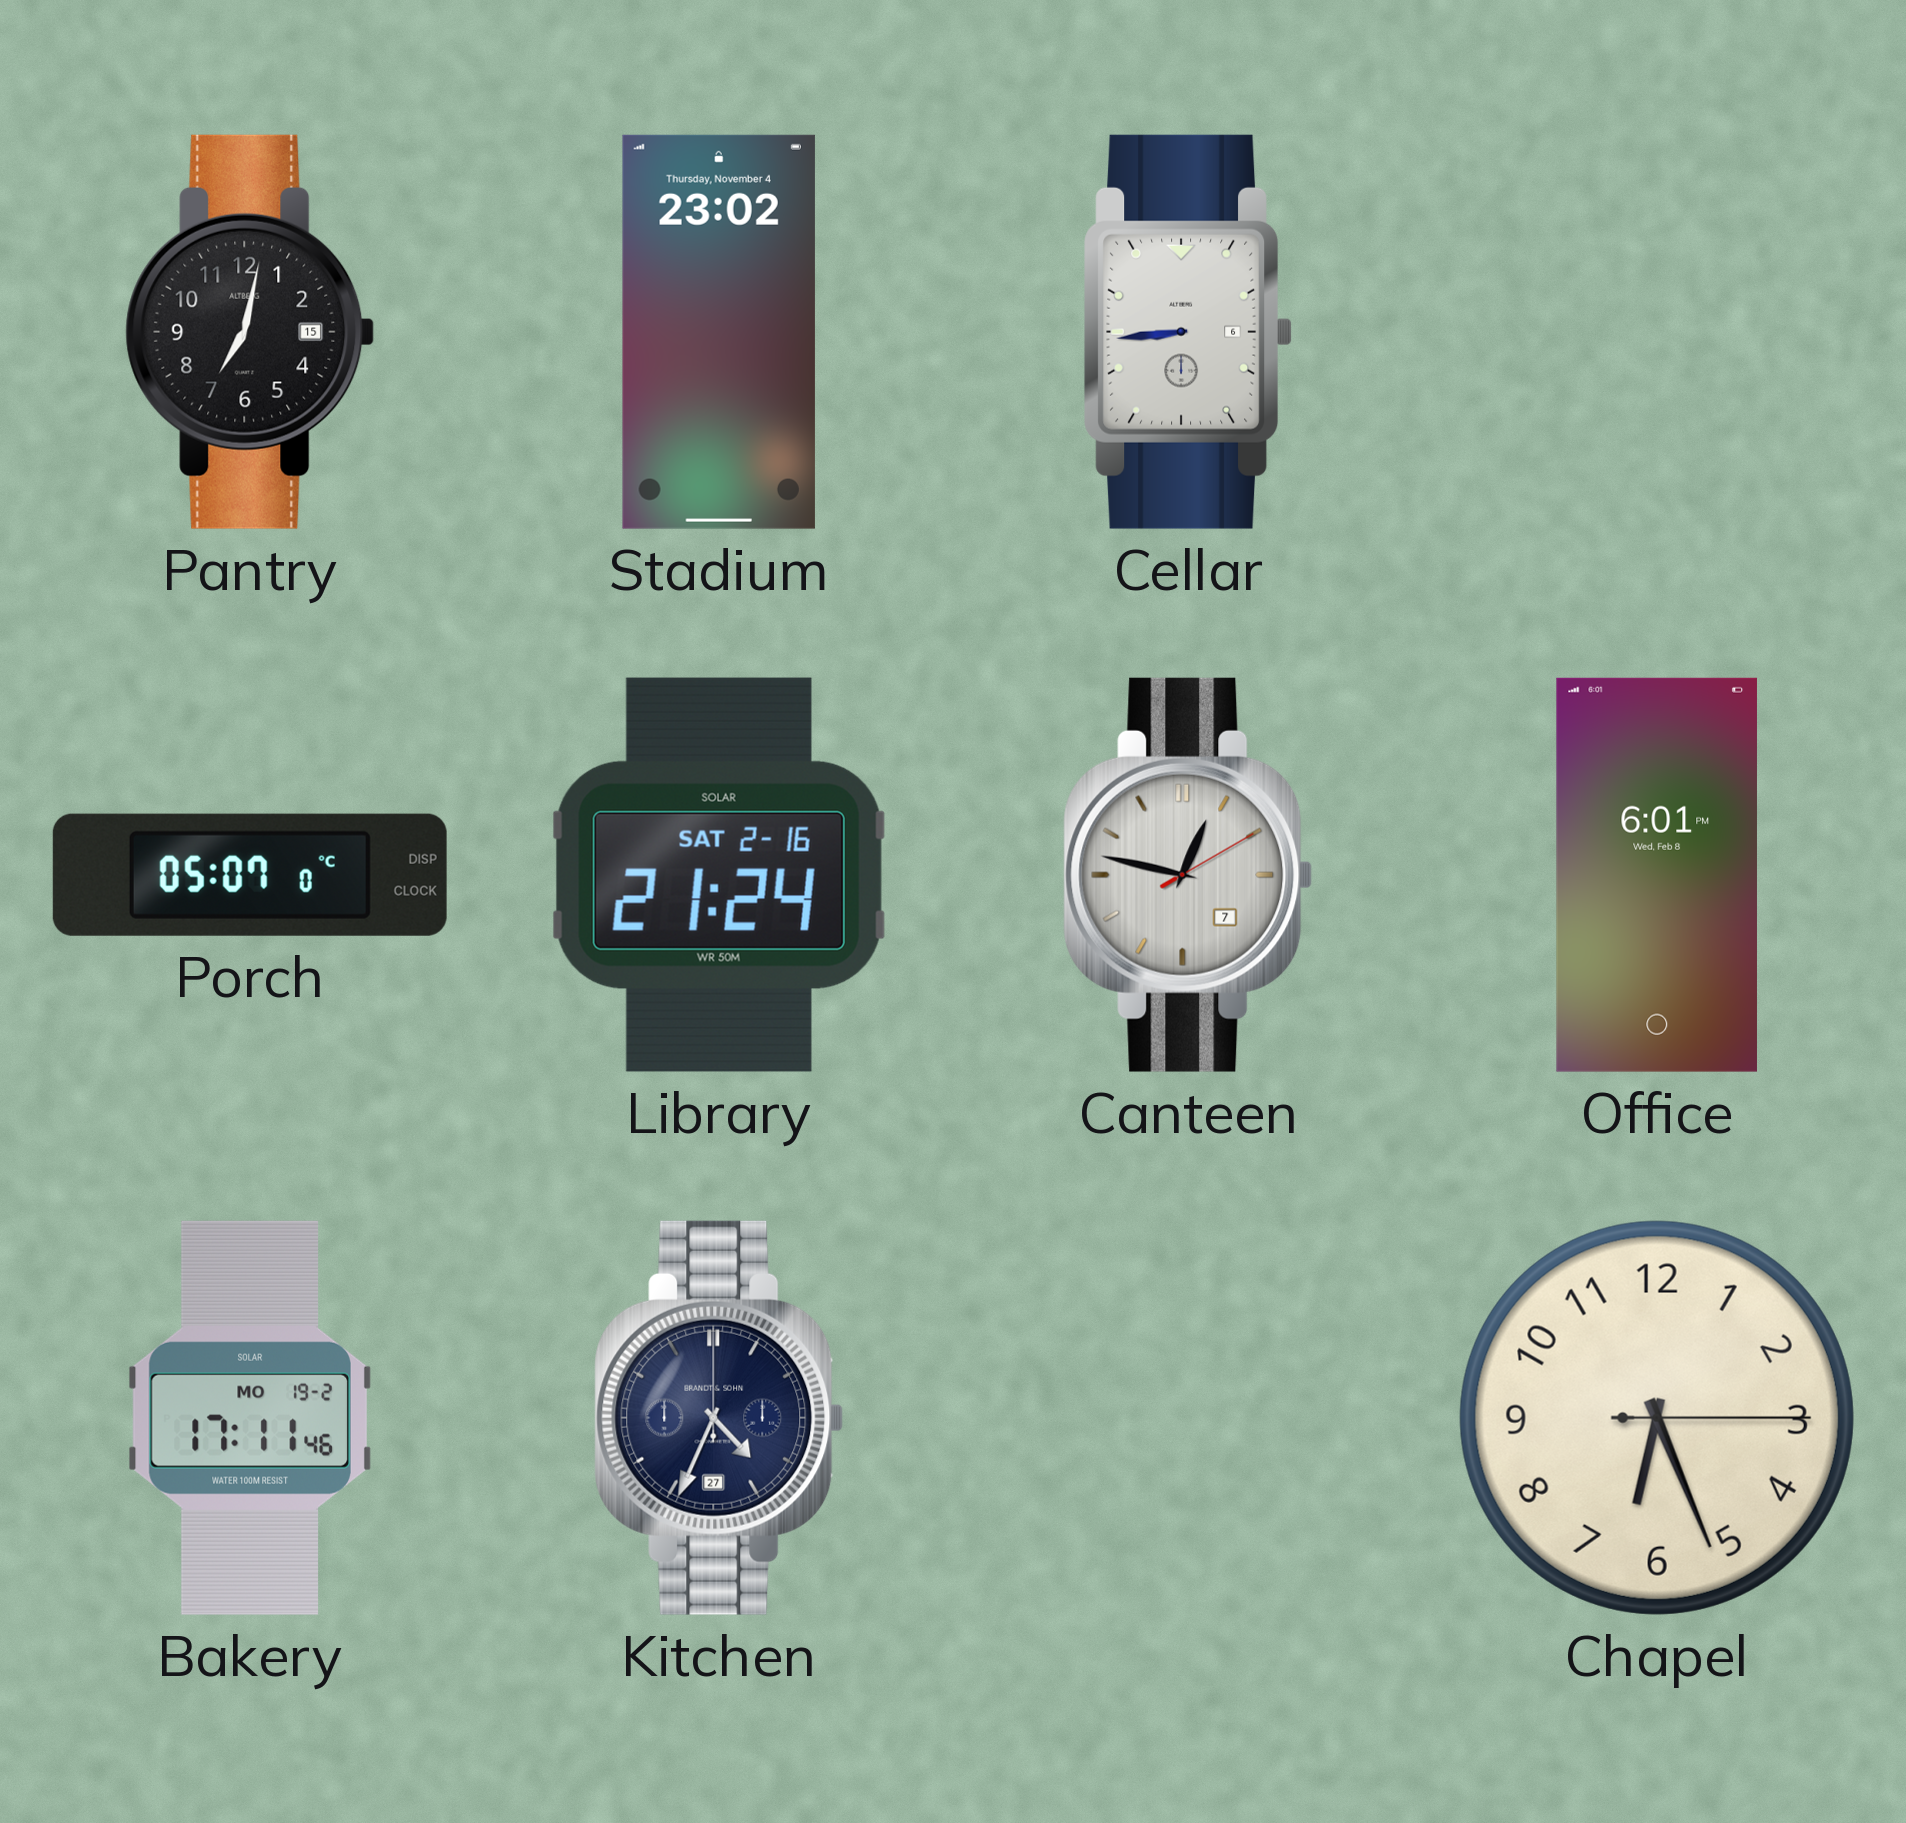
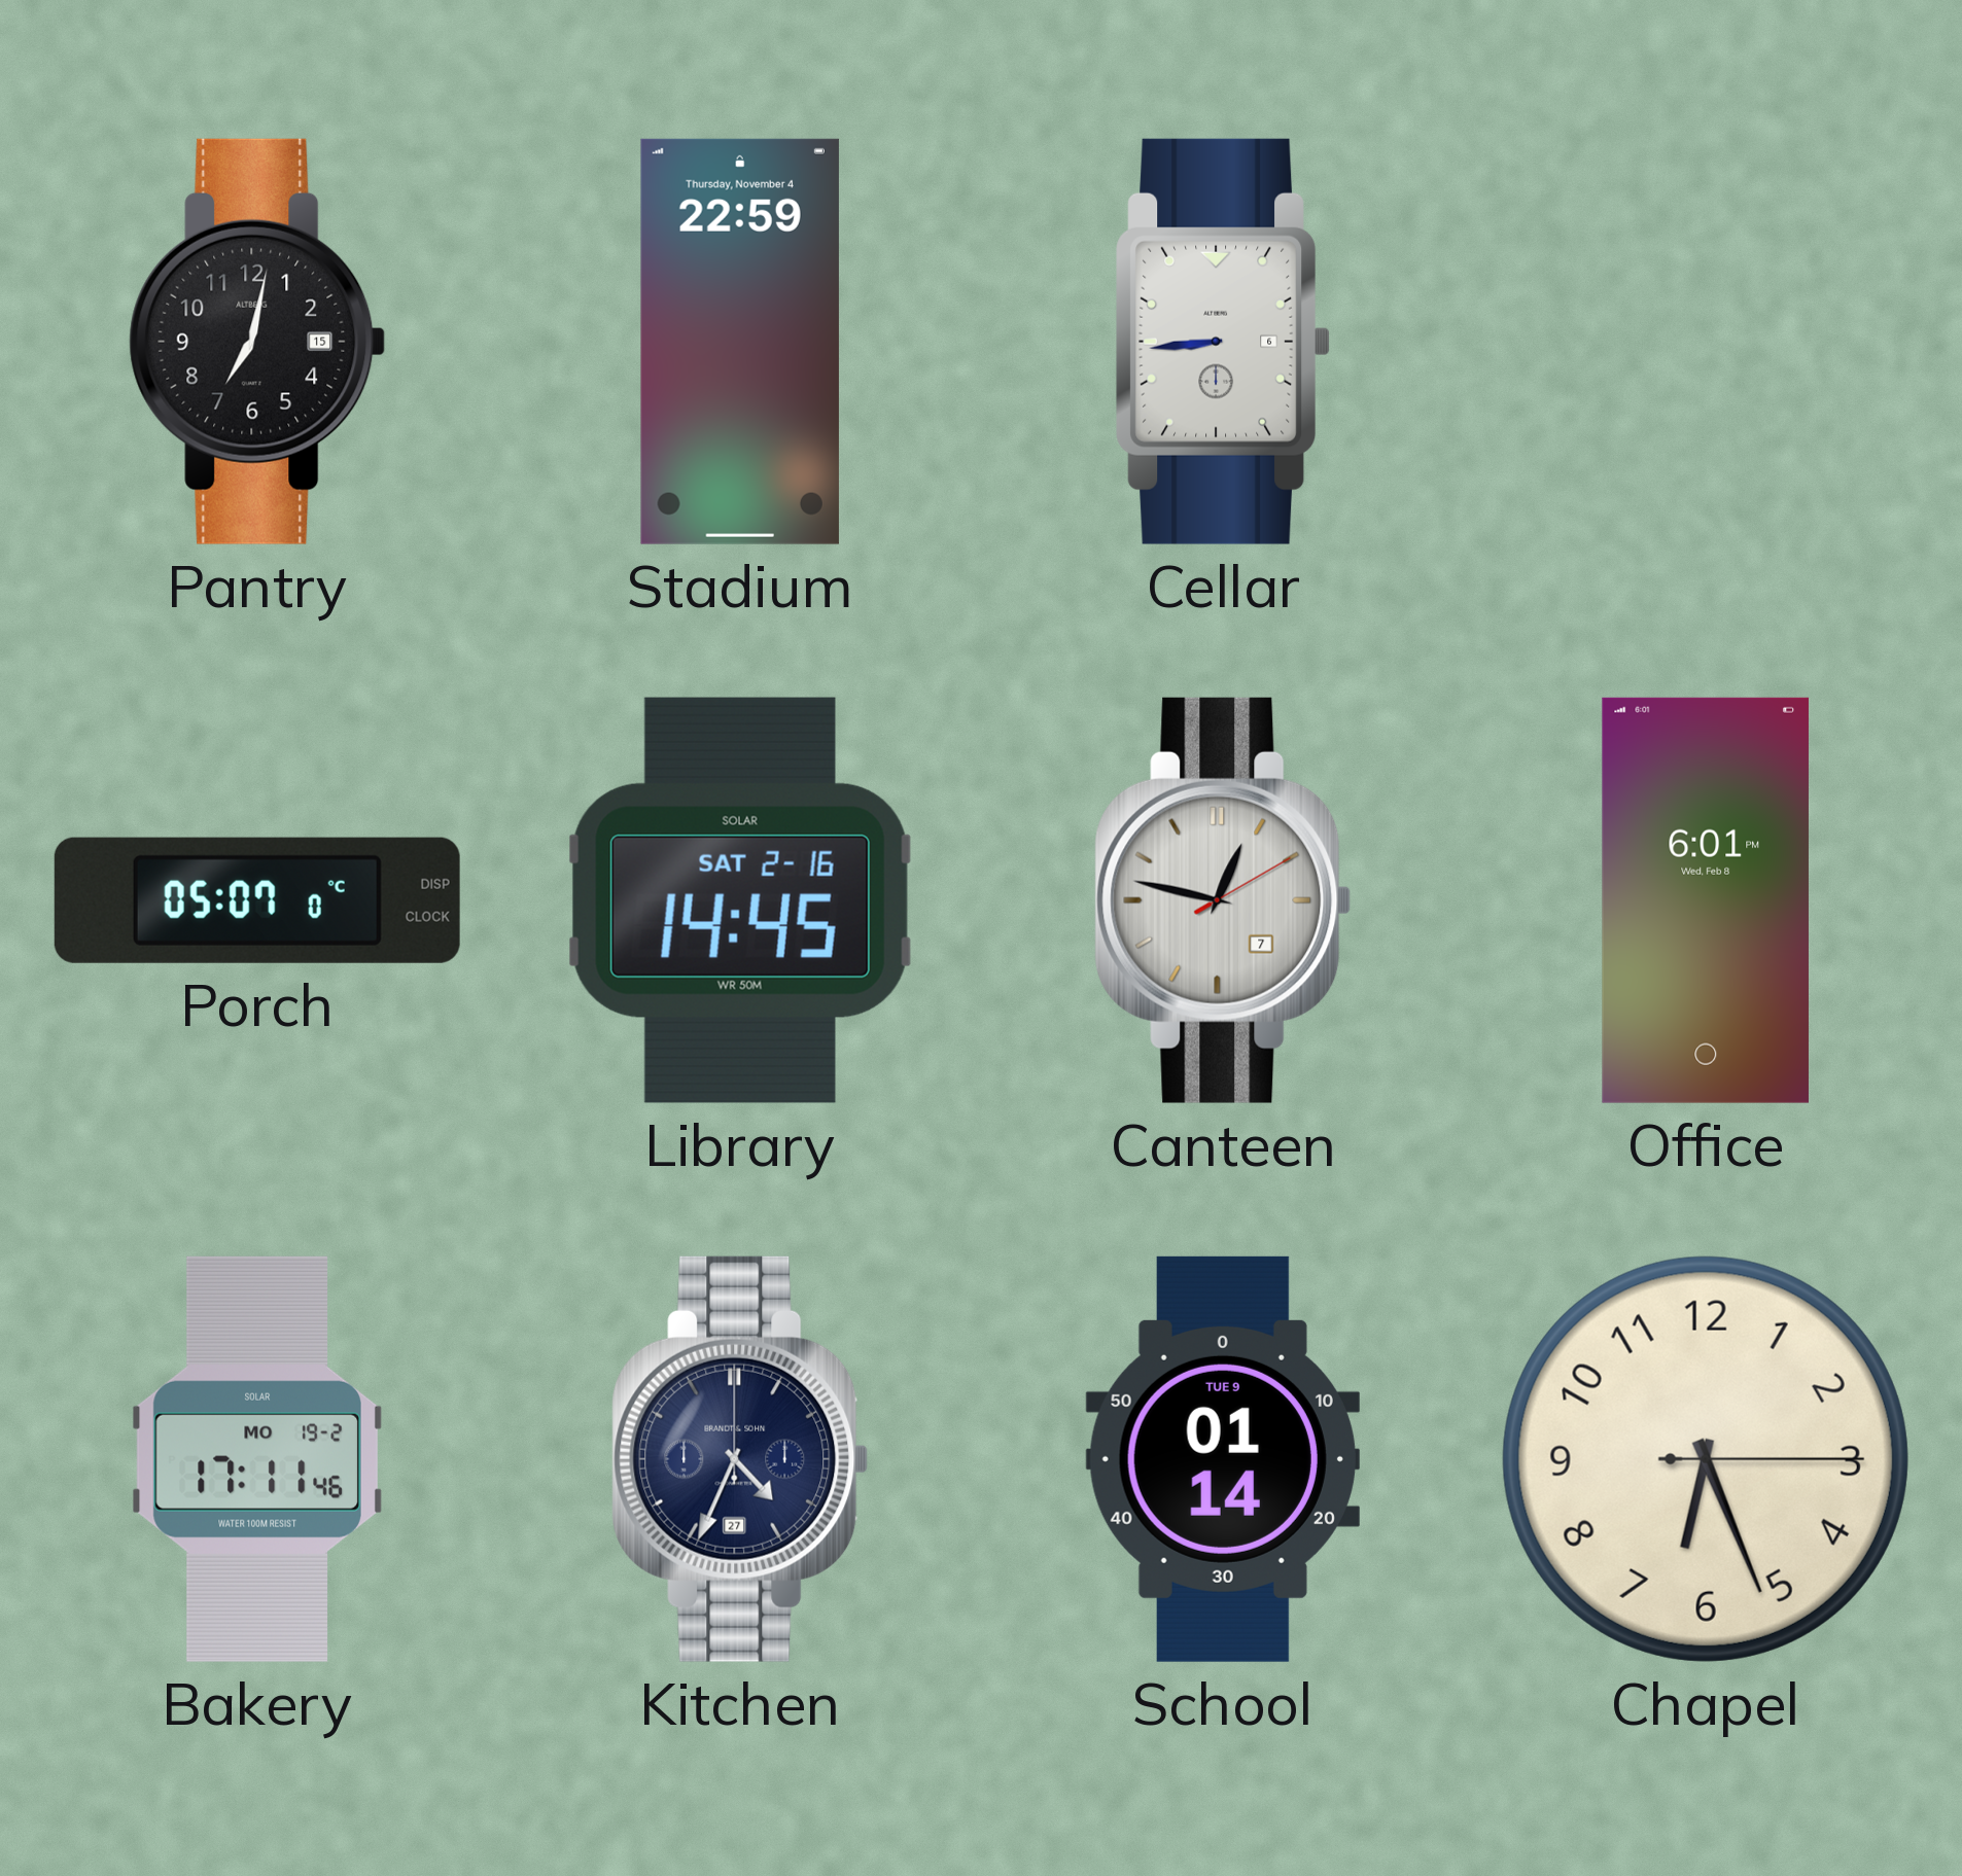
Stadium: 23:02 -> 22:59 (740, 342)
Library: 21:24 -> 14:45 (740, 900)
School: none -> 01:14 (1223, 1459)
